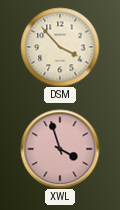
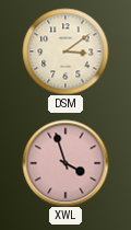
DSM: 3:53 -> 3:09 (65, 51)
